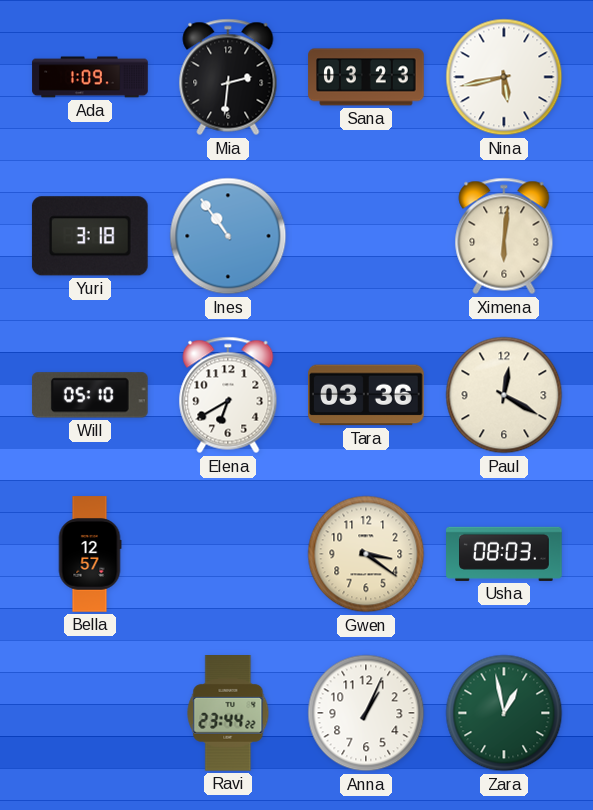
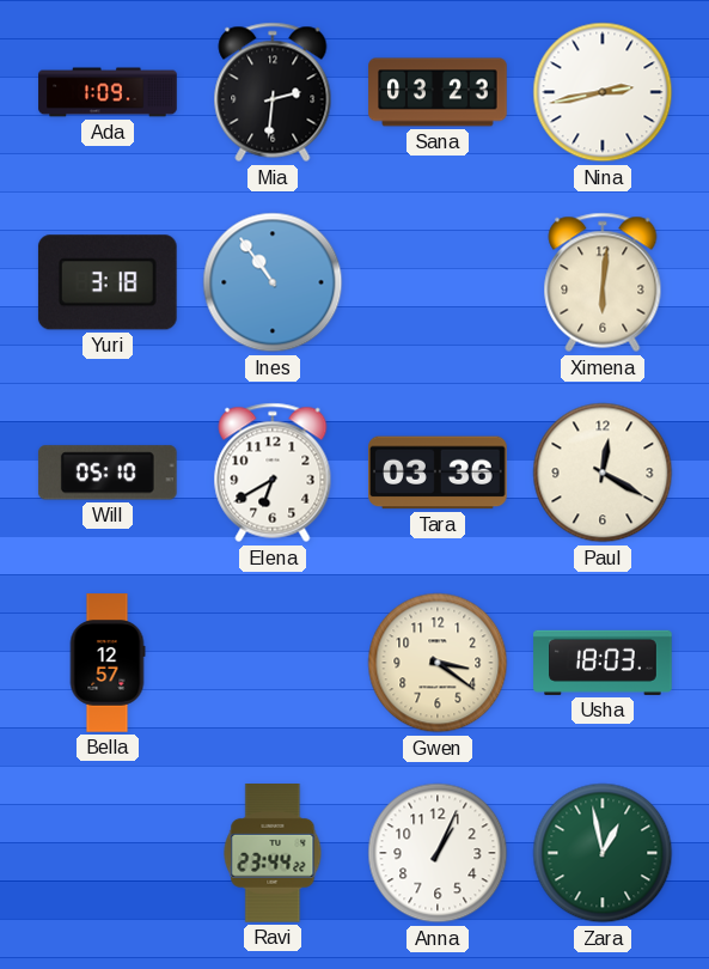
Nina: 5:43 -> 2:43 (603, 92)
Usha: 08:03 -> 18:03 (603, 663)
